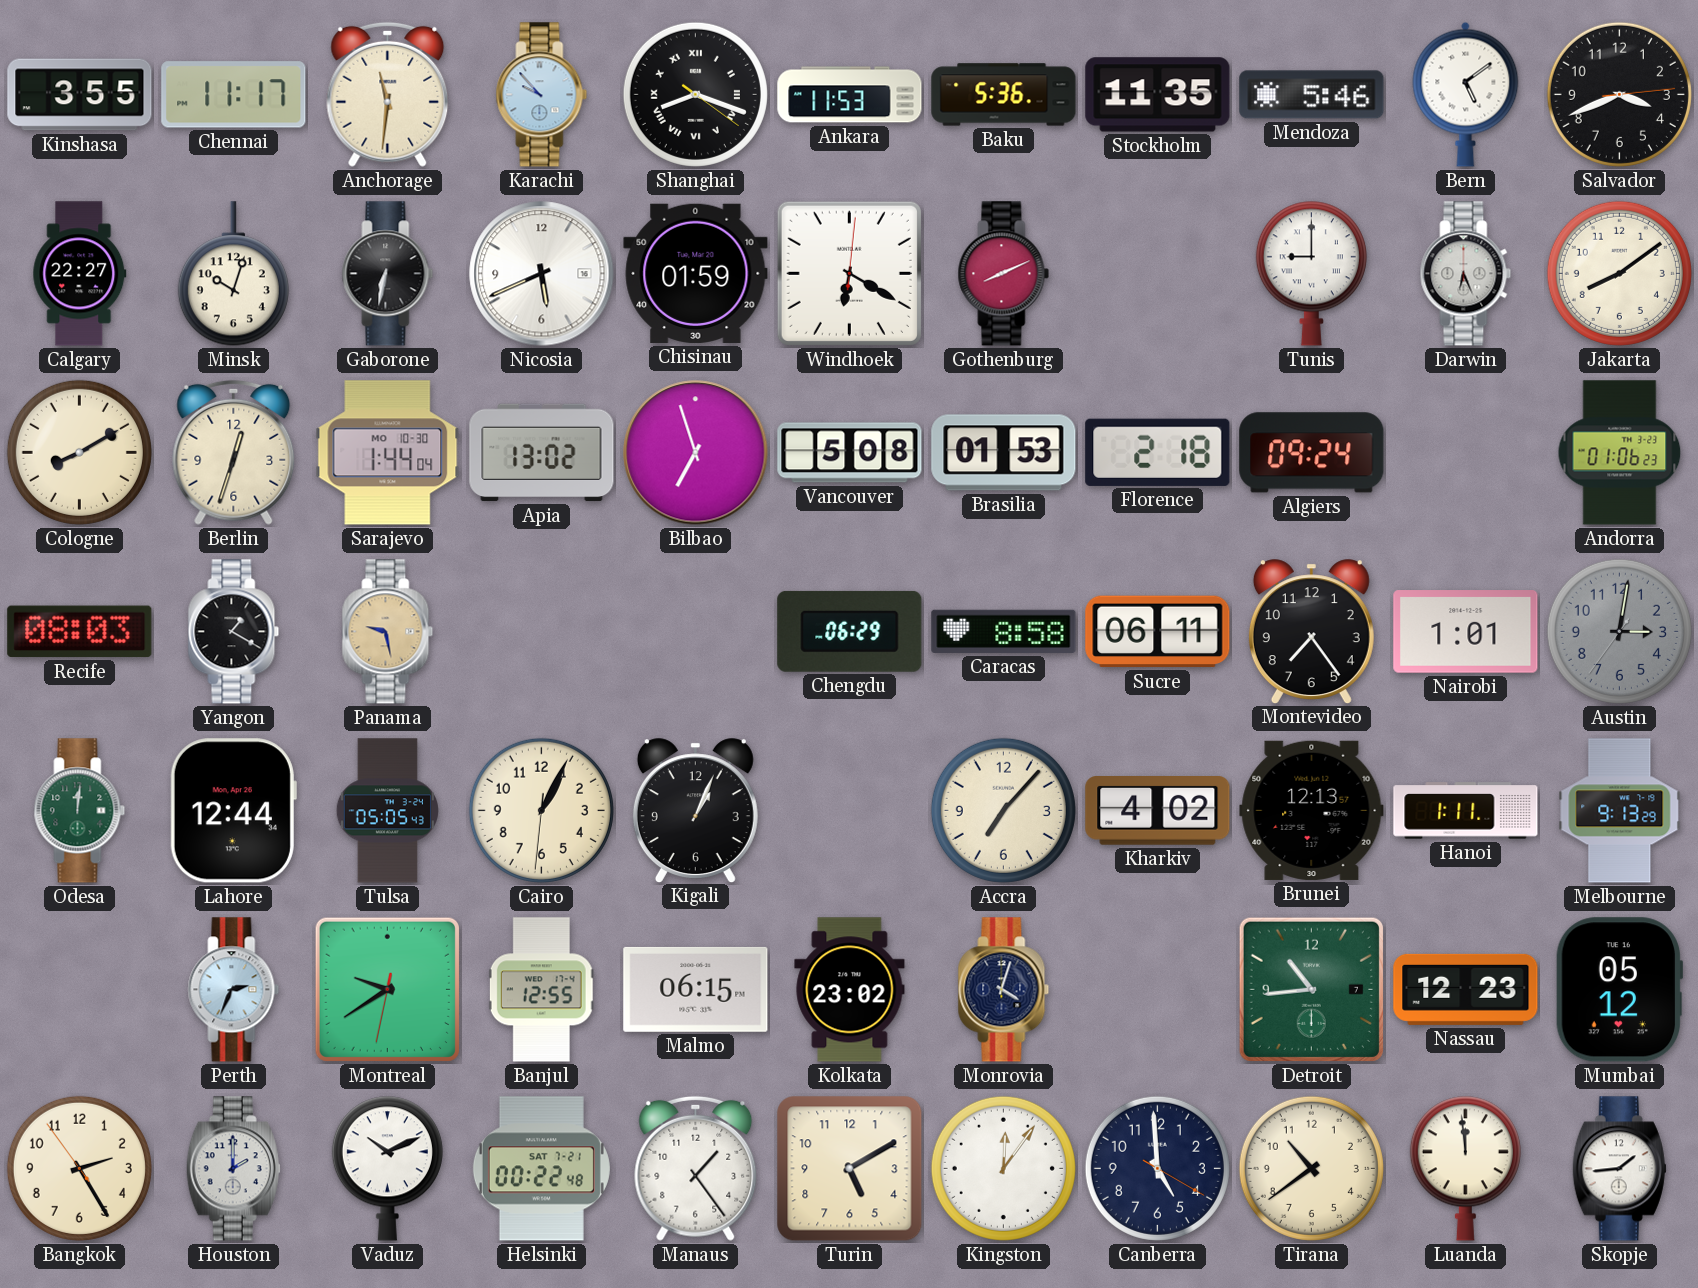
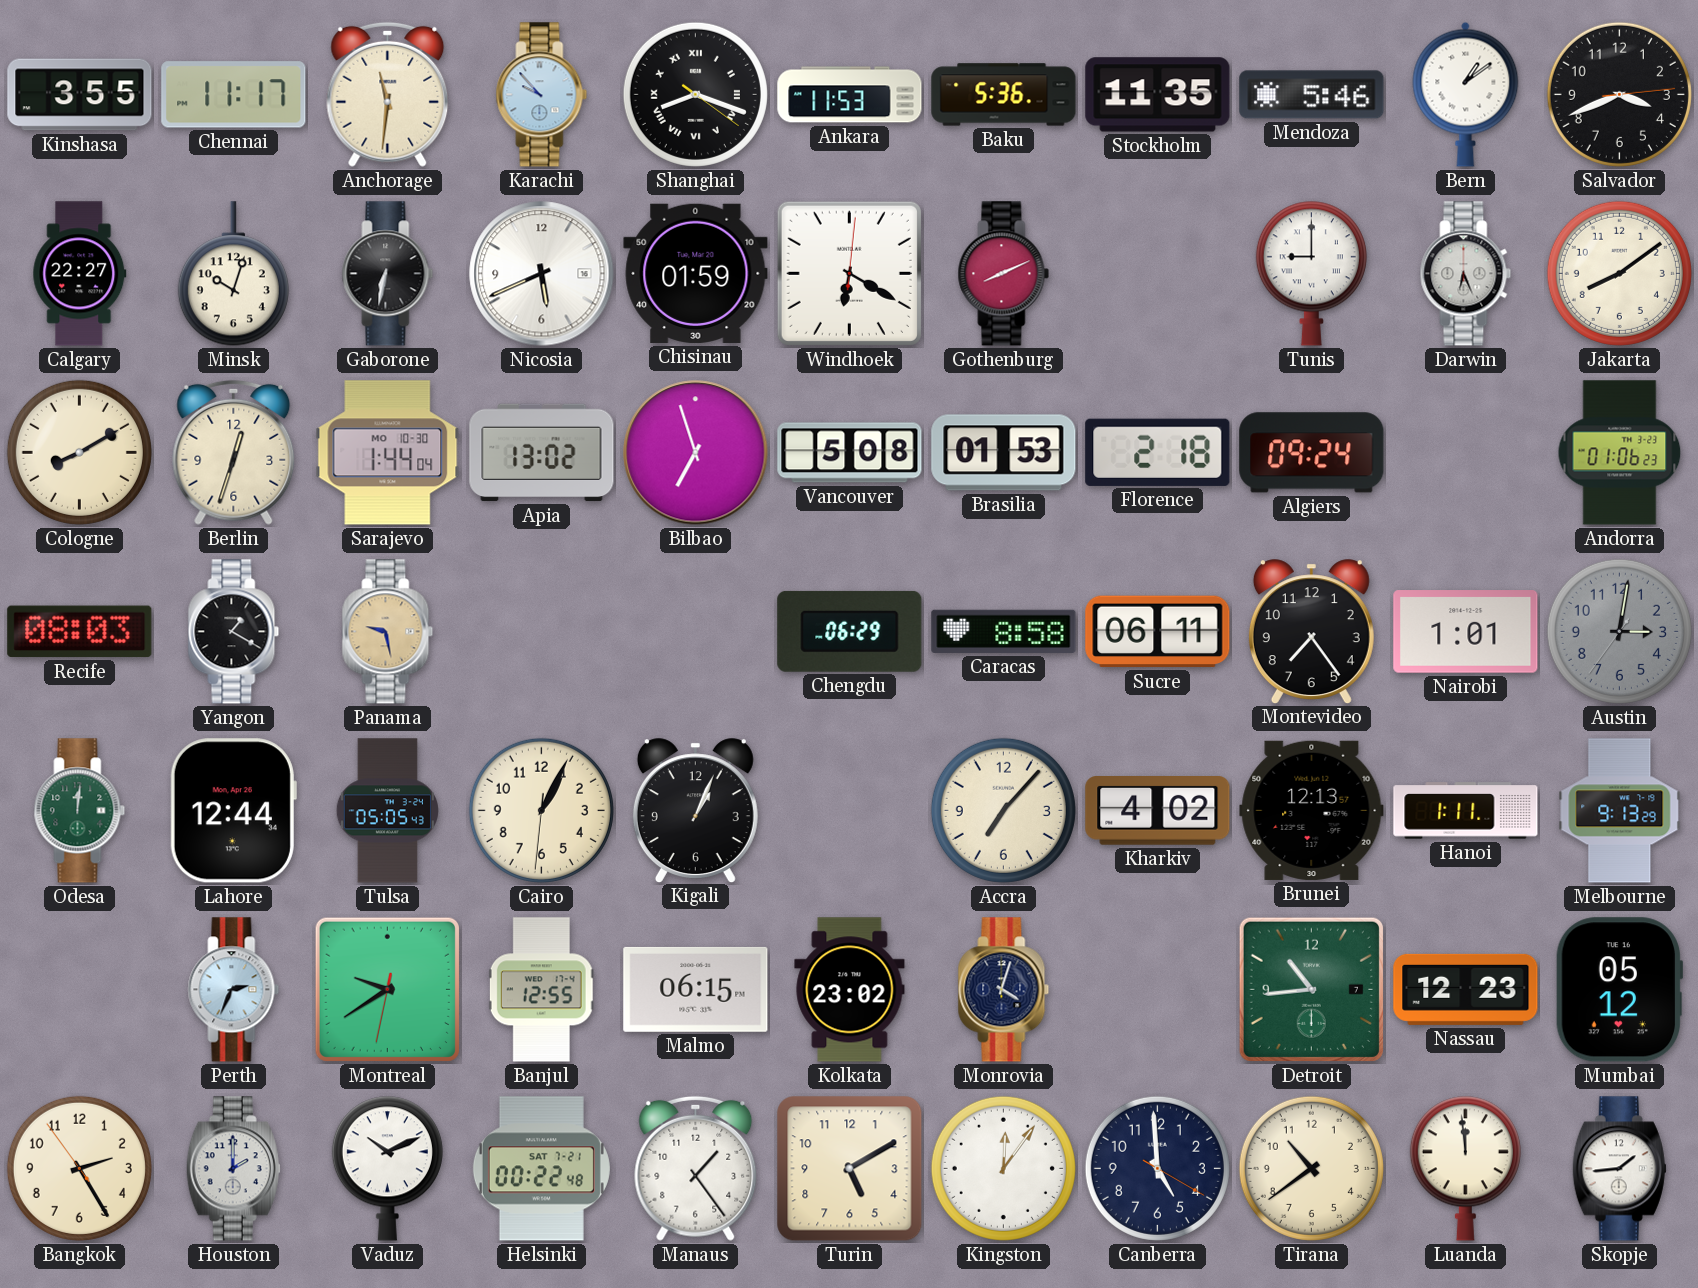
Bern: 5:09 -> 1:09 (1466, 94)
